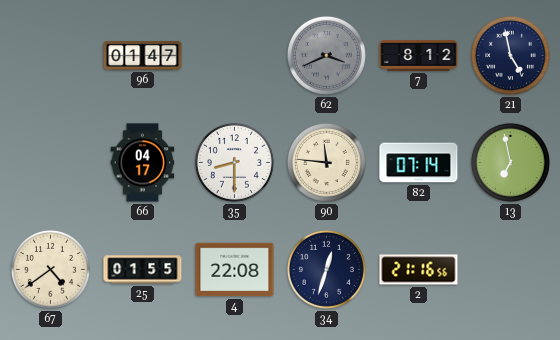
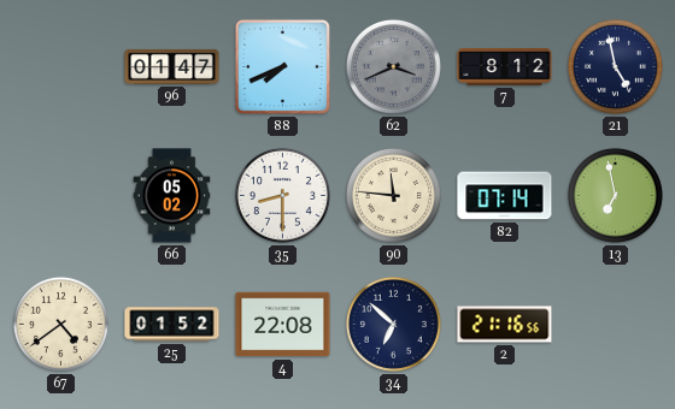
88: none -> 7:41 (282, 66)
66: 04:17 -> 05:02 (172, 196)
25: 01:55 -> 01:52 (172, 325)
34: 12:33 -> 6:52 (393, 324)
